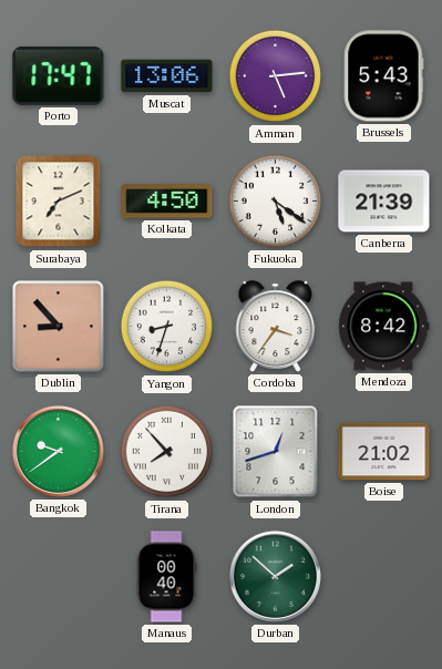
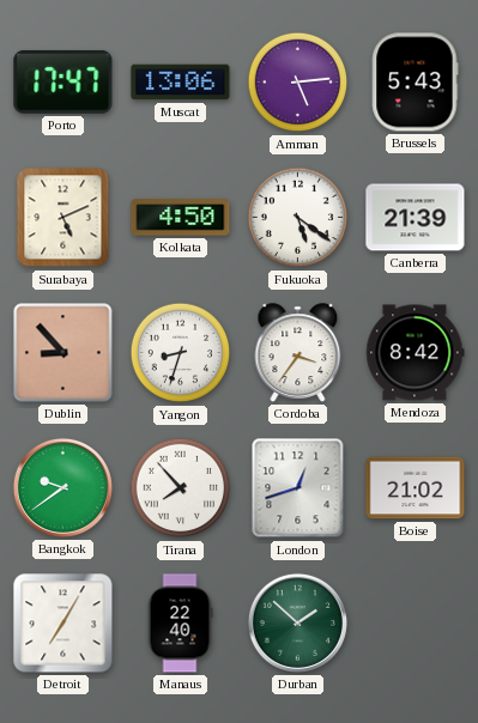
Surabaya: 7:11 -> 5:11 (63, 218)
Detroit: none -> 7:05 (63, 624)
Manaus: 00:40 -> 22:40 (180, 624)
